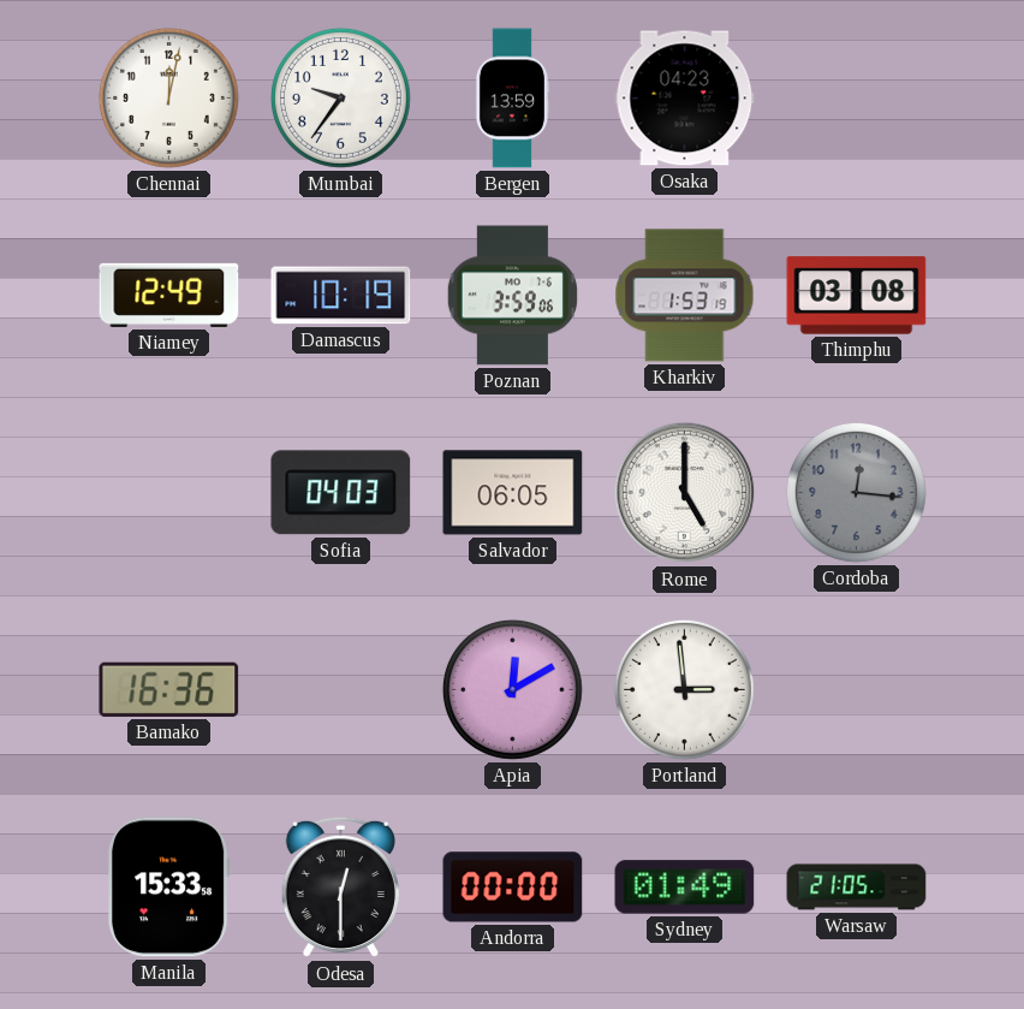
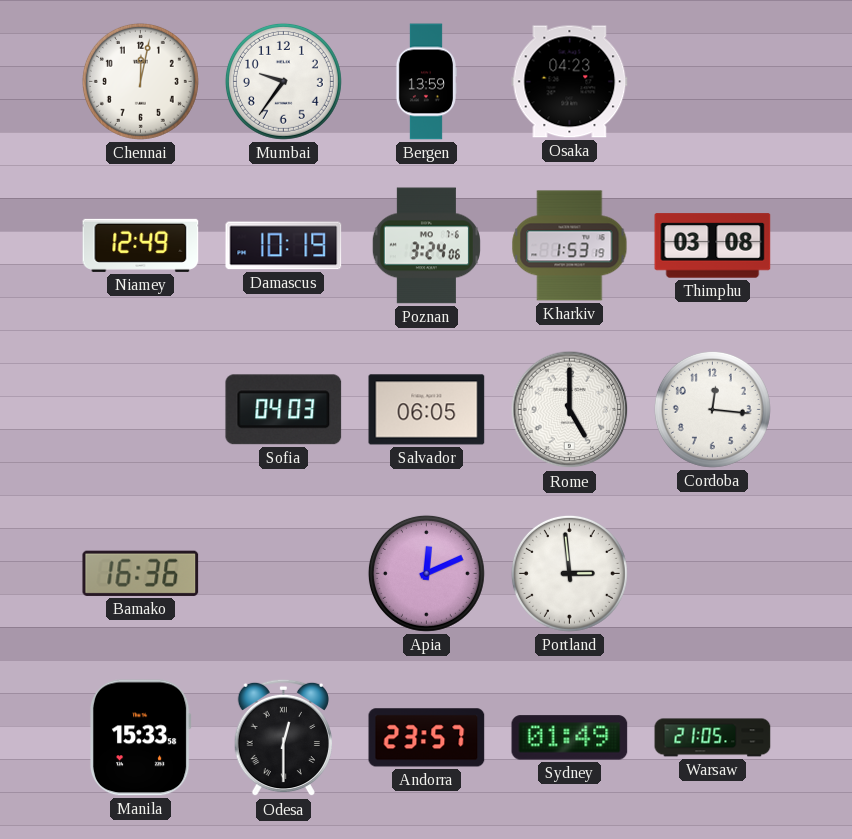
Poznan: 3:59 -> 3:24 (426, 246)
Cordoba dial: grey -> white (712, 409)
Apia: 12:10 -> 12:11 (426, 573)
Andorra: 00:00 -> 23:57 (427, 738)
